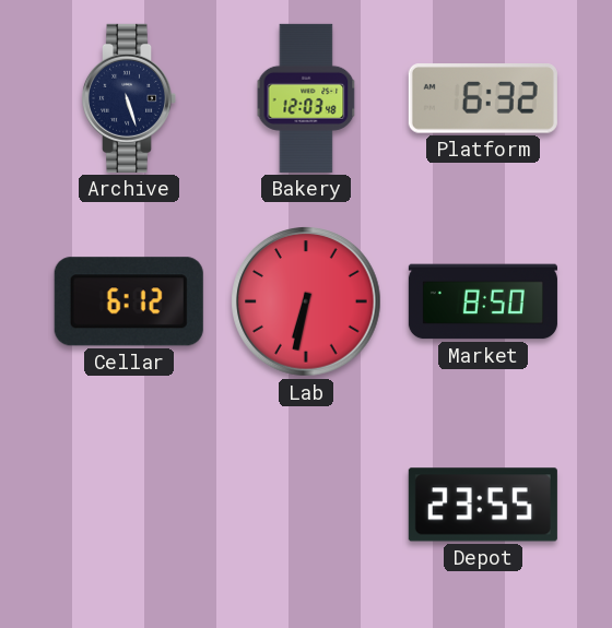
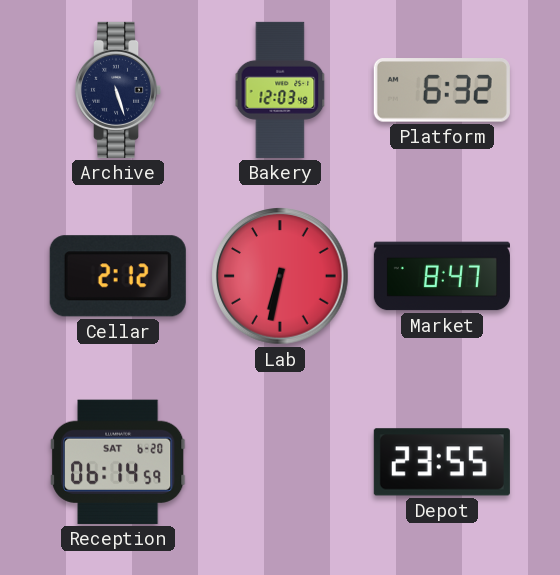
Cellar: 6:12 -> 2:12 (118, 276)
Market: 8:50 -> 8:47 (442, 276)
Reception: none -> 06:14 (118, 462)
